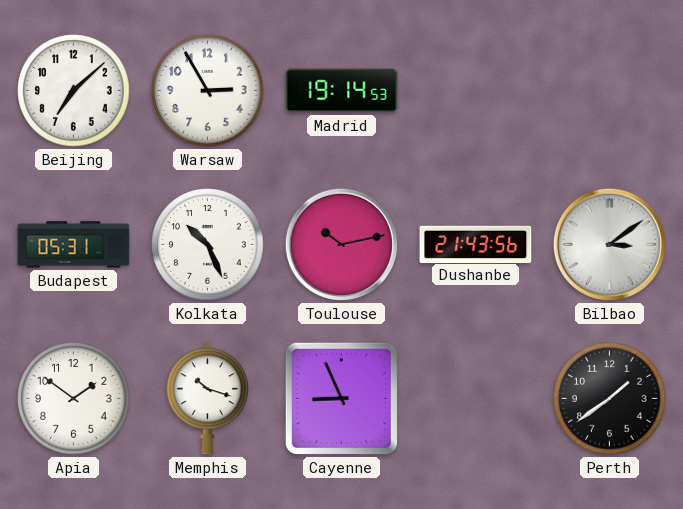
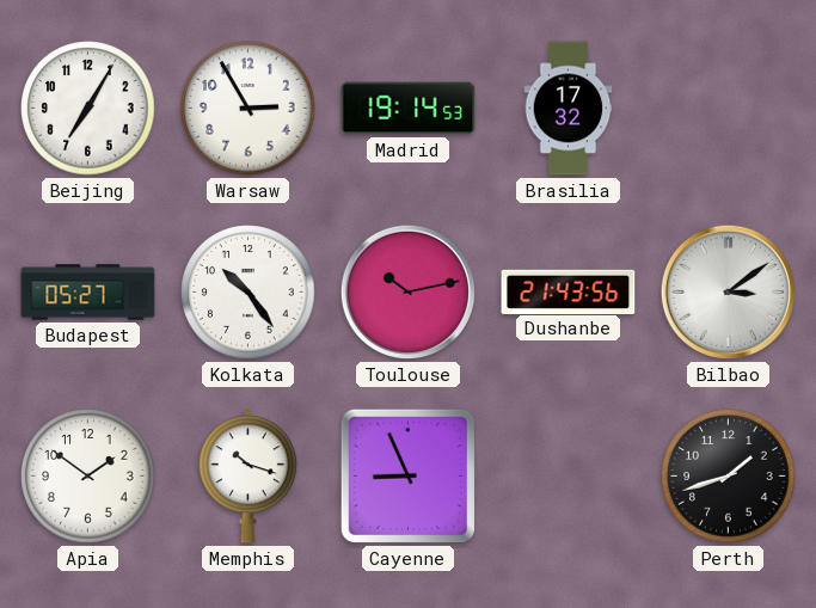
Beijing: 7:08 -> 7:05 (88, 109)
Brasilia: none -> 17:32 (569, 109)
Budapest: 05:31 -> 05:27 (88, 293)
Kolkata: 10:26 -> 10:24 (249, 293)
Perth: 1:39 -> 1:42 (729, 477)
